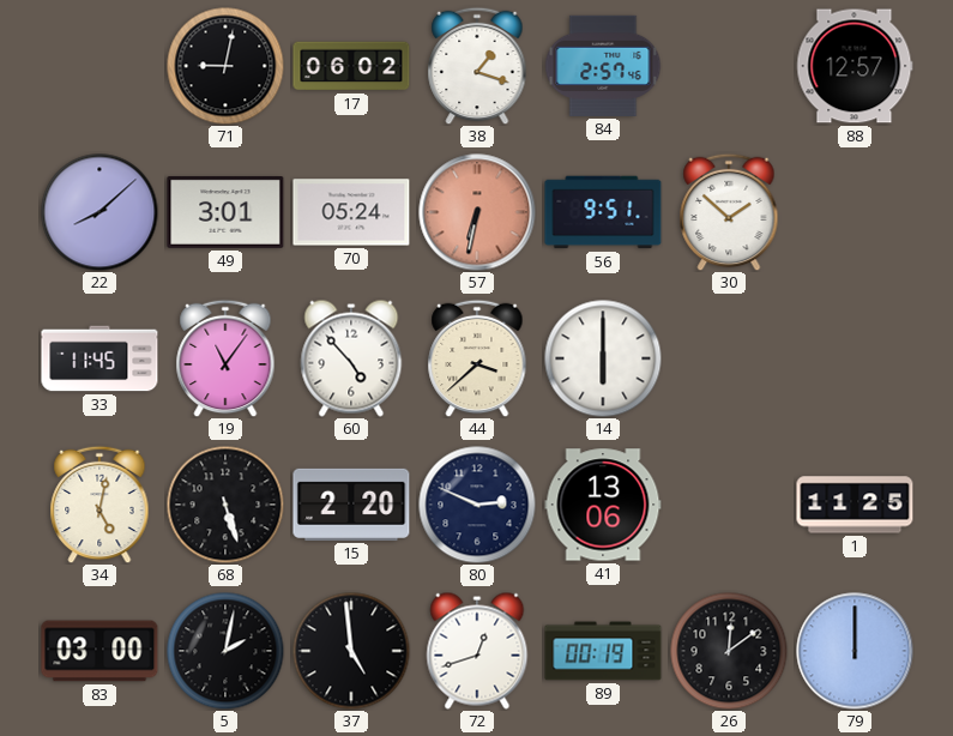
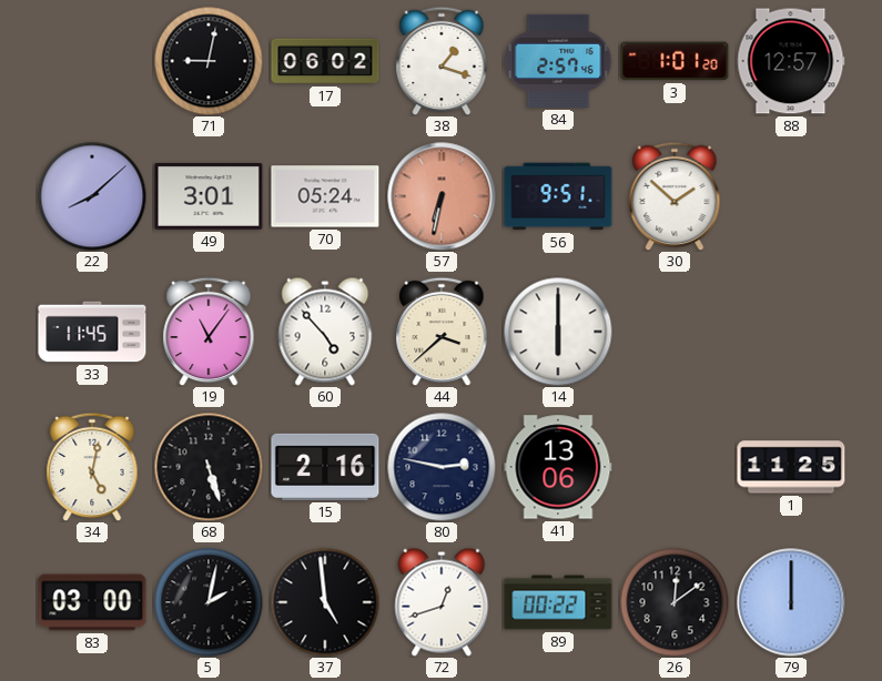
3: none -> 1:01 (675, 61)
15: 2:20 -> 2:16 (325, 467)
80: 2:49 -> 2:47 (442, 467)
89: 00:19 -> 00:22 (558, 602)
